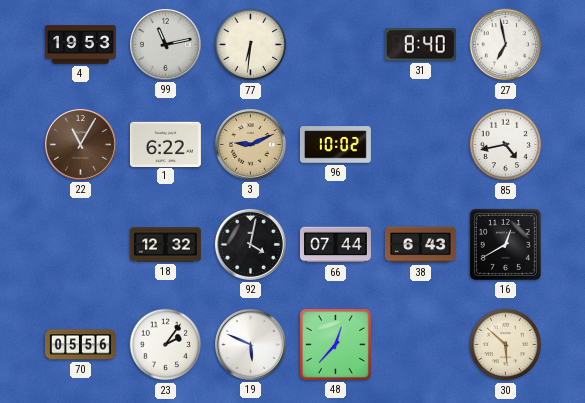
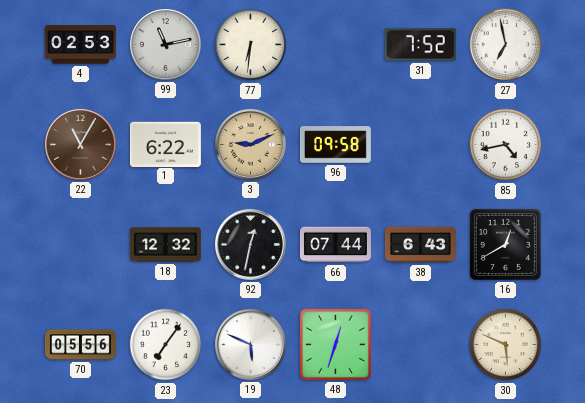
4: 19:53 -> 02:53 (80, 45)
31: 8:40 -> 7:52 (420, 45)
96: 10:02 -> 09:58 (335, 145)
92: 4:02 -> 12:32 (250, 244)
23: 2:06 -> 7:06 (166, 345)
48: 12:37 -> 12:33 (335, 344)
30: 5:52 -> 5:49 (506, 345)
